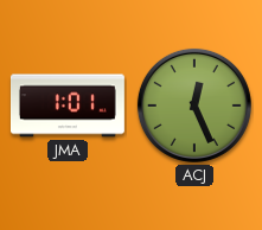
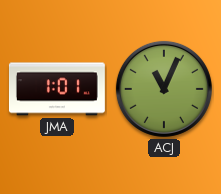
ACJ: 12:26 -> 11:04 (164, 89)
